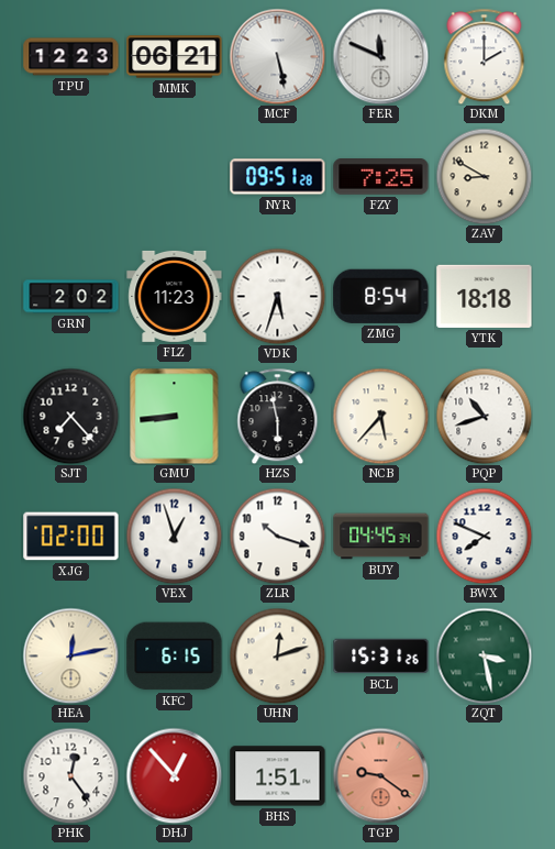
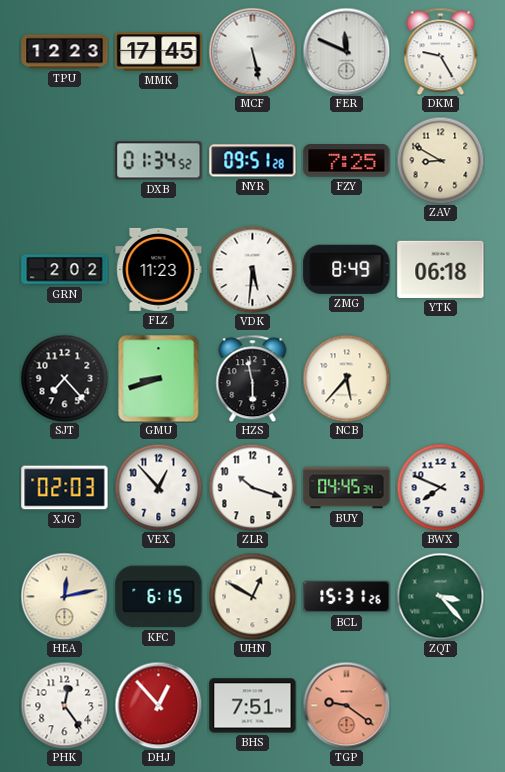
MMK: 06:21 -> 17:45 (159, 52)
DKM: 2:00 -> 9:25 (441, 51)
DXB: none -> 01:34 (159, 161)
VDK: 5:33 -> 5:31 (252, 269)
ZMG: 8:54 -> 8:49 (347, 269)
YTK: 18:18 -> 06:18 (441, 269)
GMU: 8:44 -> 8:42 (159, 378)
PQP: 10:42 -> none (484, 416)
XJG: 02:00 -> 02:03 (65, 488)
VEX: 12:57 -> 12:53 (158, 487)
UHN: 12:12 -> 12:50 (252, 596)
ZQT: 3:28 -> 3:23 (440, 596)
BHS: 1:51 -> 7:51 (253, 706)
